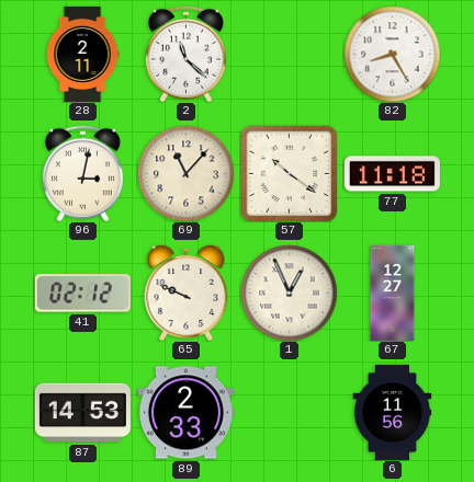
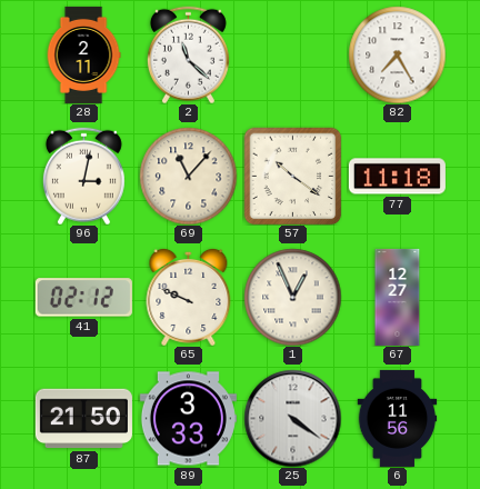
82: 8:25 -> 7:25 (397, 54)
87: 14:53 -> 21:50 (83, 419)
89: 2:33 -> 3:33 (188, 419)
25: none -> 4:21 (292, 418)
